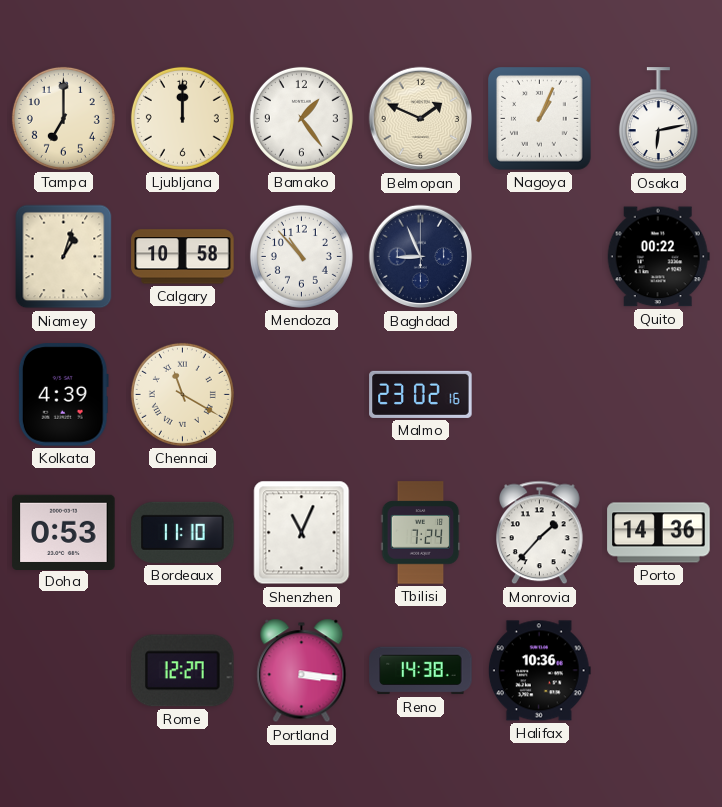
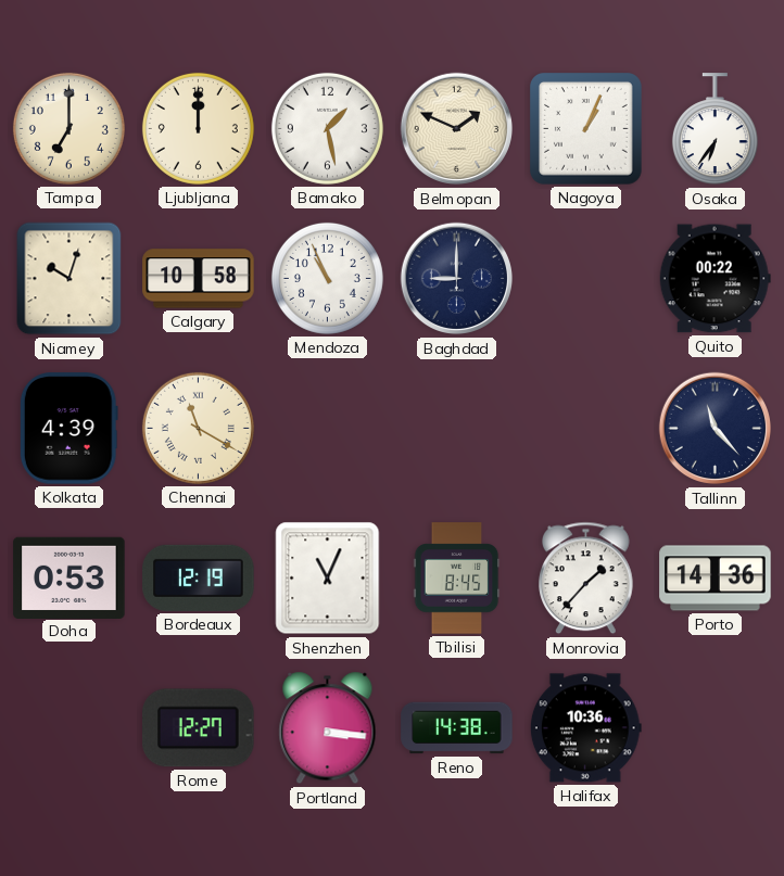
Bamako: 1:24 -> 1:28 (327, 128)
Osaka: 6:13 -> 6:36 (715, 129)
Niamey: 1:03 -> 10:03 (69, 279)
Mendoza: 10:53 -> 10:56 (327, 278)
Baghdad: 8:56 -> 9:00 (457, 279)
Malmo: 23:02 -> none (421, 394)
Tallinn: none -> 11:23 (716, 429)
Bordeaux: 11:10 -> 12:19 (199, 577)
Tbilisi: 7:24 -> 8:45 (457, 579)
